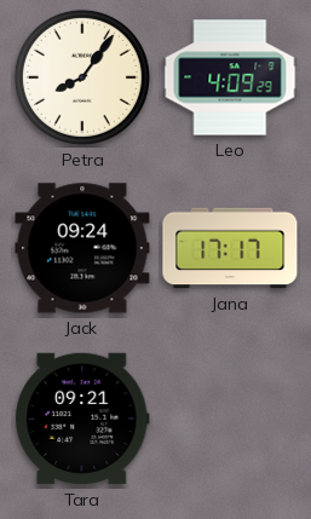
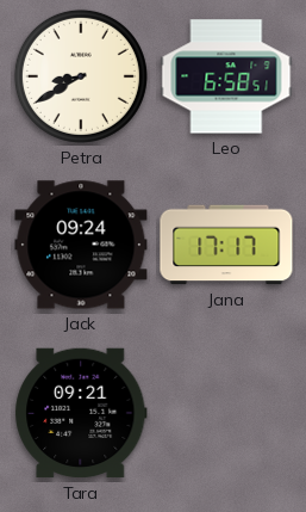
Petra: 8:06 -> 8:40 (81, 76)
Leo: 4:09 -> 6:58 (226, 76)
